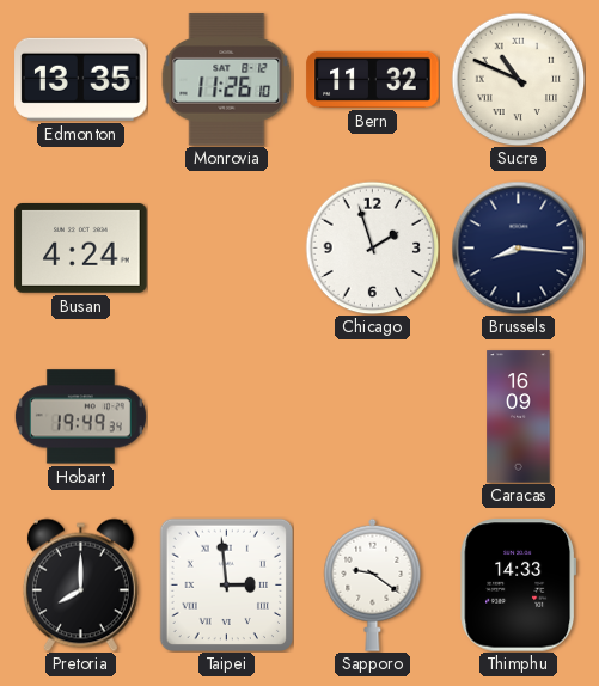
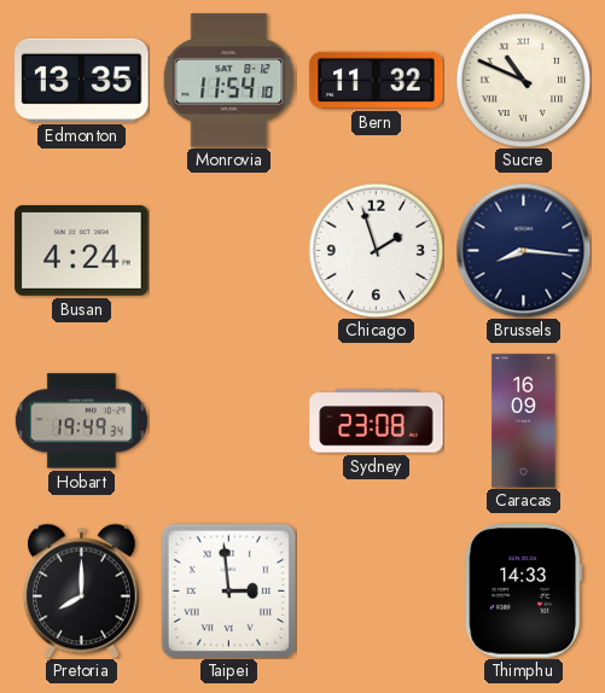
Monrovia: 11:26 -> 11:54 (229, 81)
Sydney: none -> 23:08 (377, 421)
Sapporo: 9:21 -> none (373, 584)
